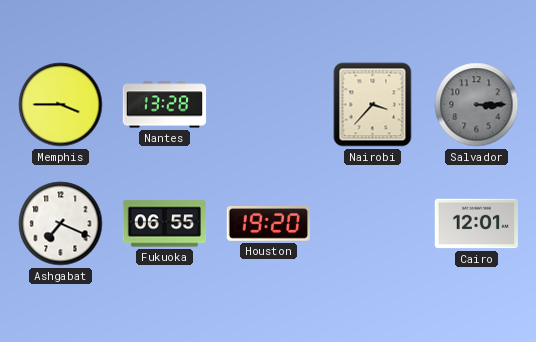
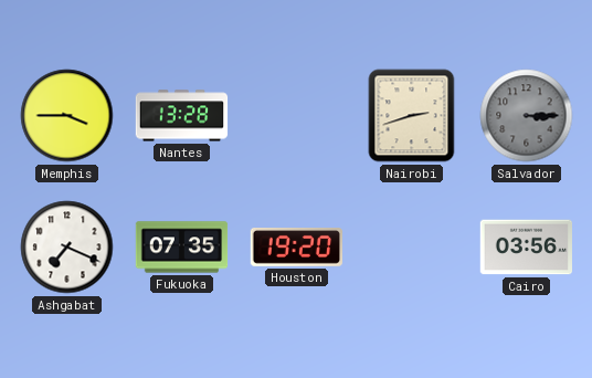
Nairobi: 3:37 -> 2:42 (412, 116)
Fukuoka: 06:55 -> 07:35 (182, 248)
Cairo: 12:01 -> 03:56 (527, 248)
